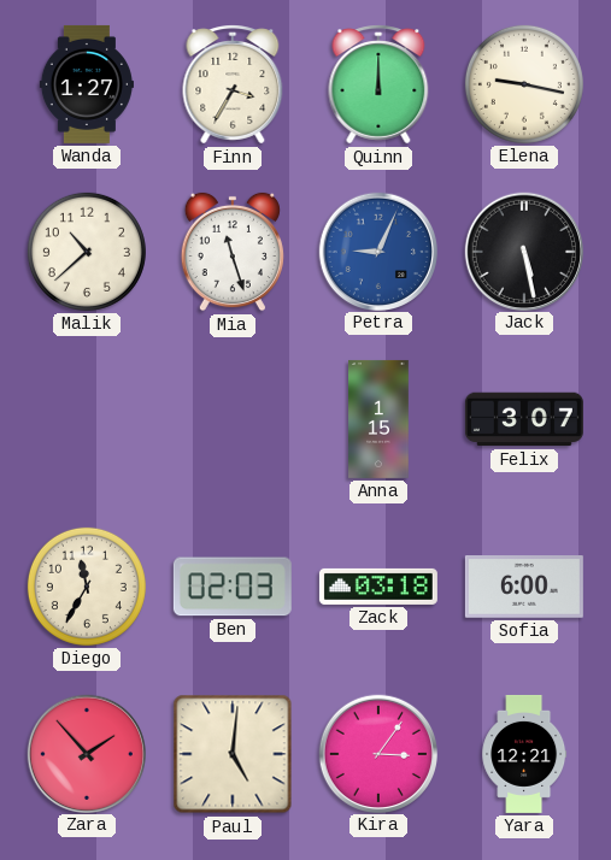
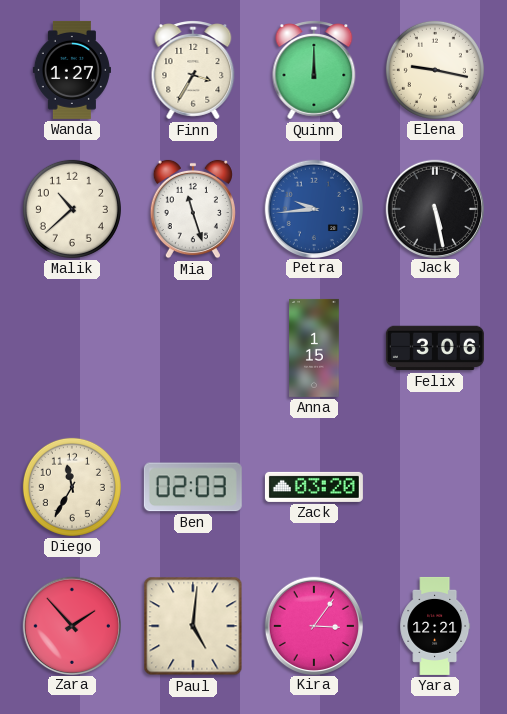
Petra: 9:04 -> 9:44 (313, 208)
Felix: 3:07 -> 3:06 (435, 348)
Zack: 03:18 -> 03:20 (314, 487)
Sofia: 6:00 -> none (524, 588)
